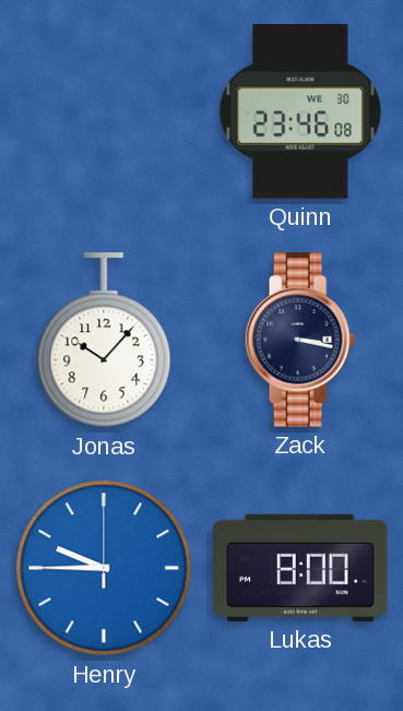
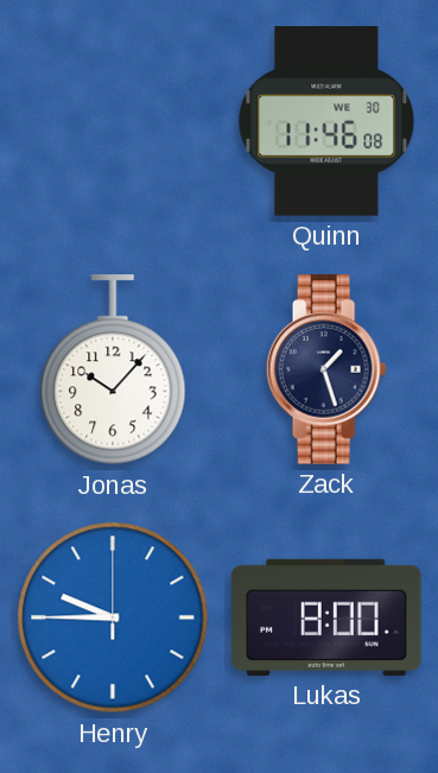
Quinn: 23:46 -> 11:46 (326, 121)
Zack: 3:17 -> 1:27 (326, 369)
